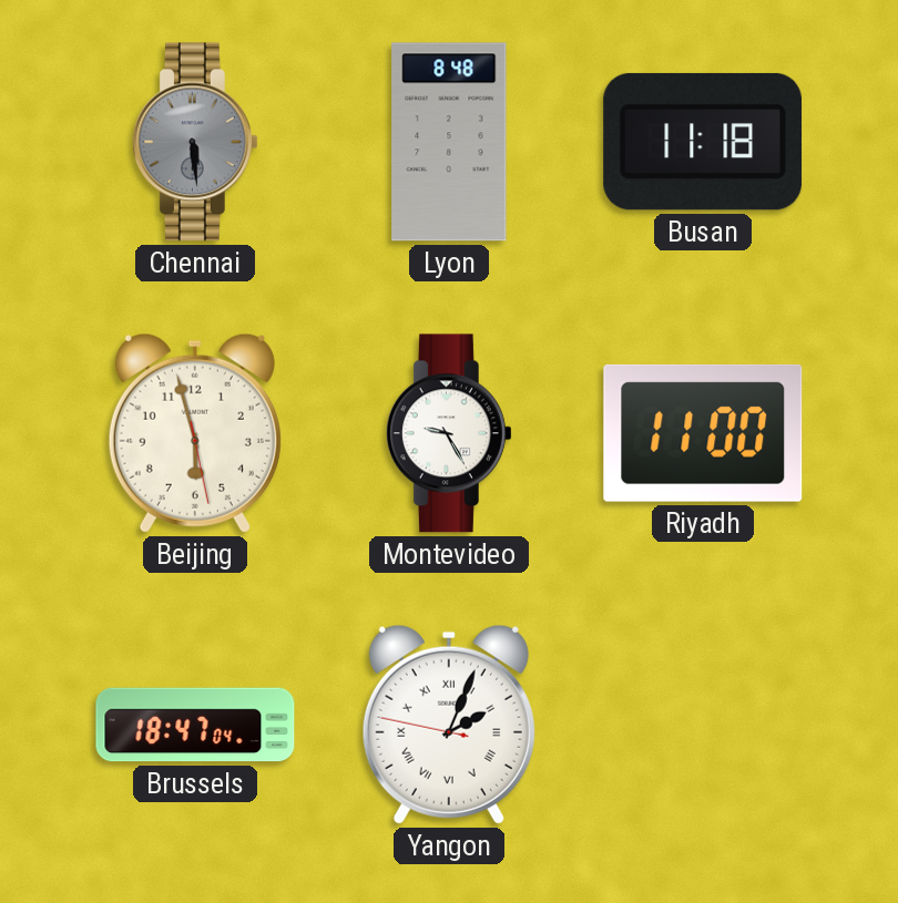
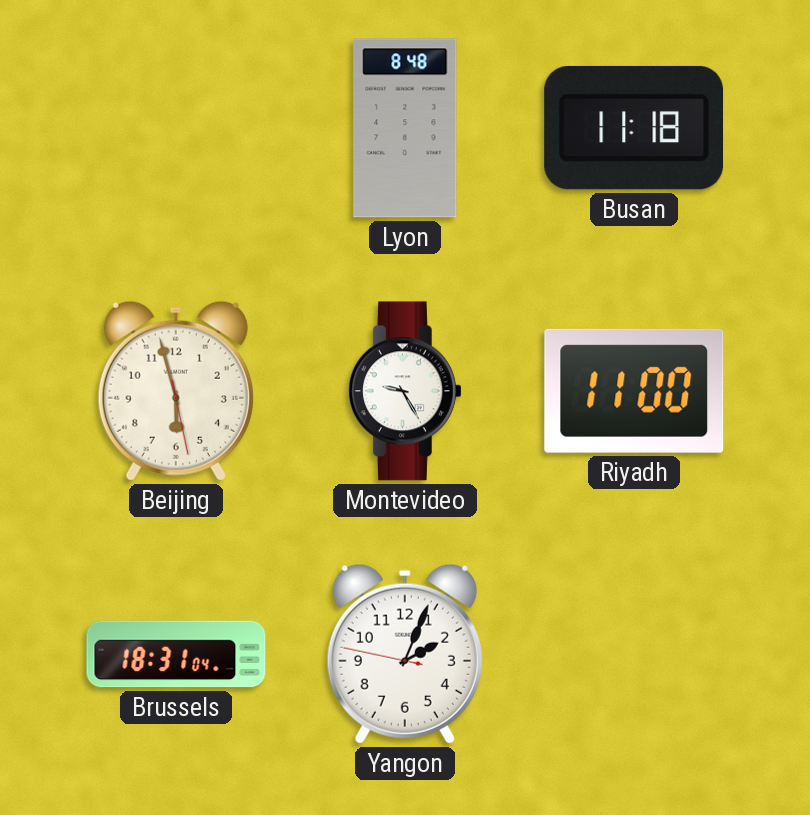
Chennai: 5:29 -> none (195, 142)
Brussels: 18:47 -> 18:31 (176, 654)
Yangon numerals: Roman -> Arabic (405, 654)
